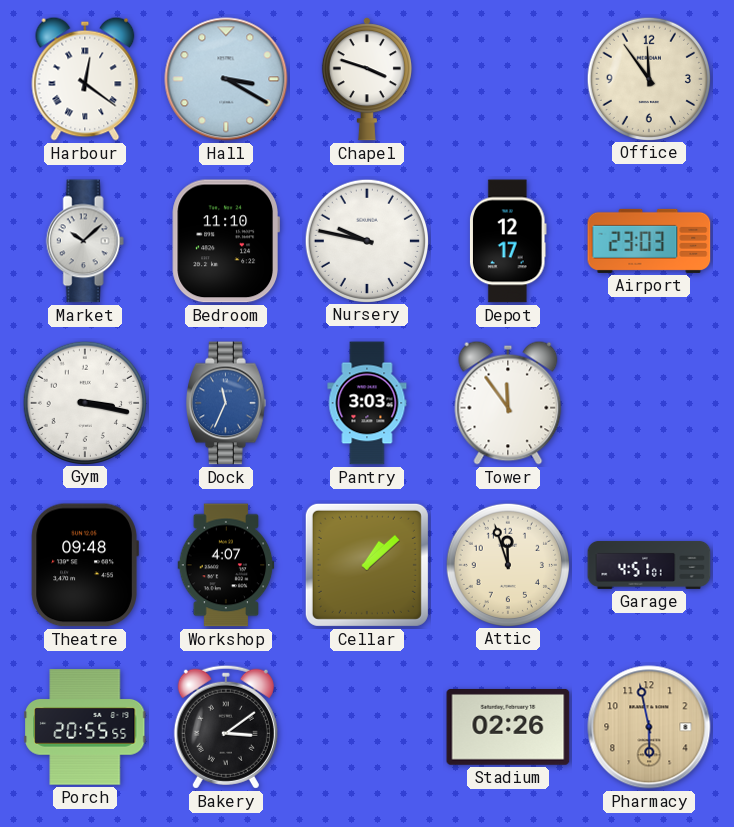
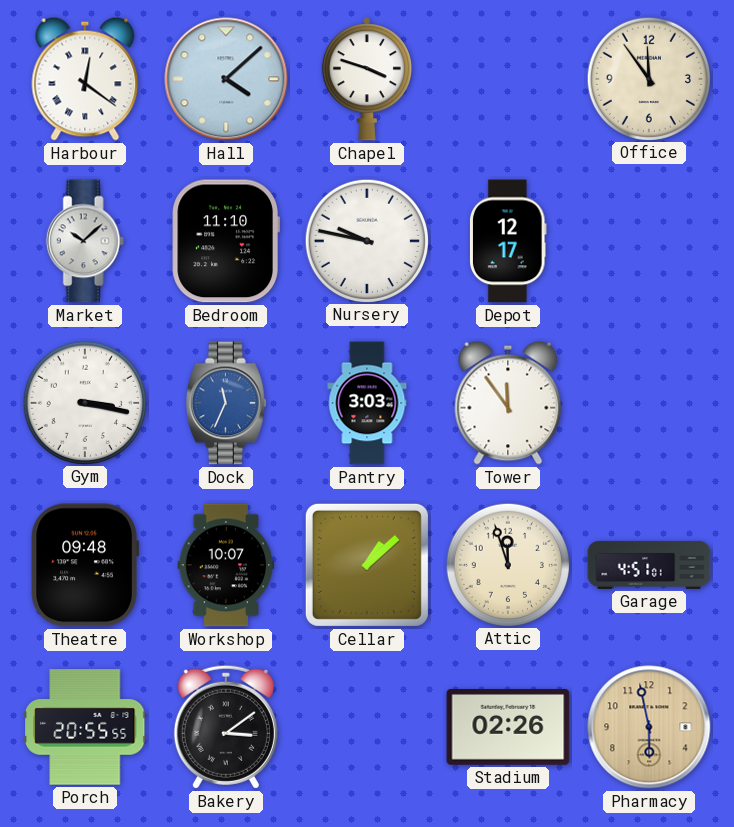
Hall: 3:20 -> 4:08 (226, 79)
Airport: 23:03 -> none (649, 241)
Workshop: 4:07 -> 10:07 (226, 565)
